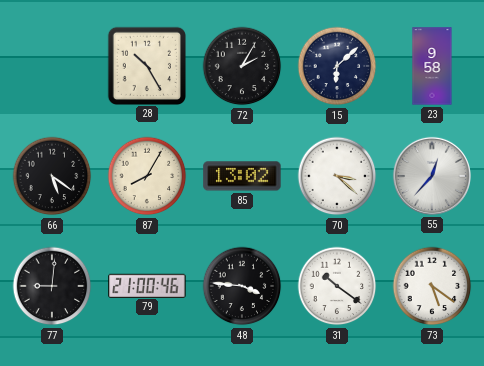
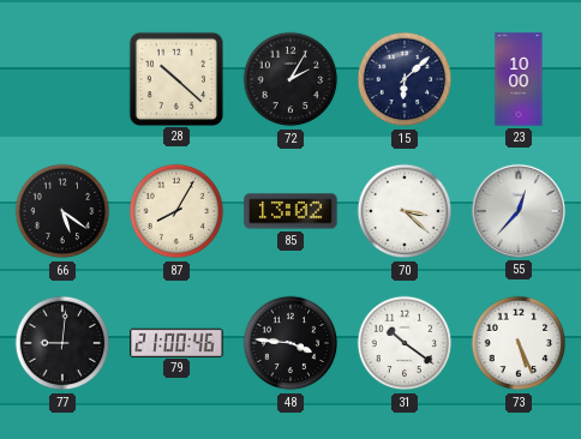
28: 10:25 -> 10:22 (175, 78)
23: 9:58 -> 10:00 (519, 79)
73: 5:21 -> 5:26 (519, 343)
